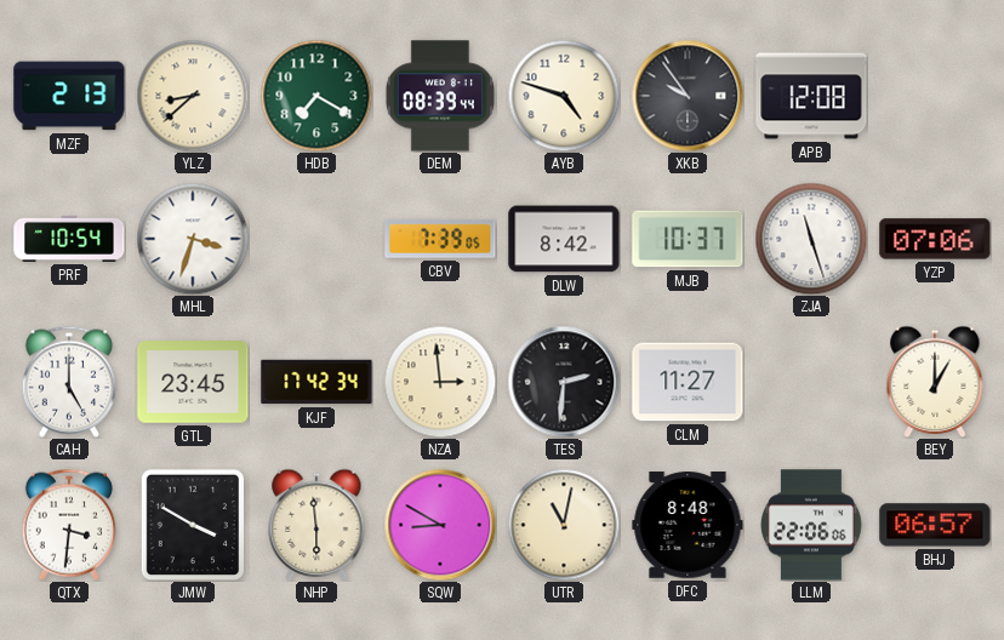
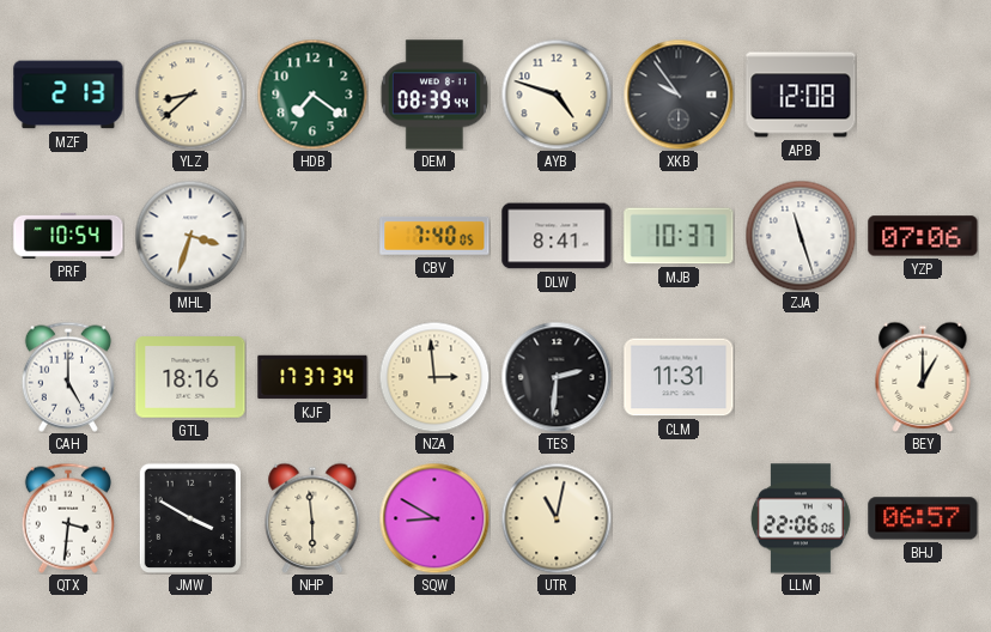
HDB: 7:20 -> 7:21 (312, 95)
CBV: 7:39 -> 7:40 (434, 236)
DLW: 8:42 -> 8:41 (557, 236)
GTL: 23:45 -> 18:16 (190, 377)
KJF: 17:42 -> 17:37 (312, 377)
CLM: 11:27 -> 11:31 (679, 377)
DFC: 8:48 -> none (688, 525)
